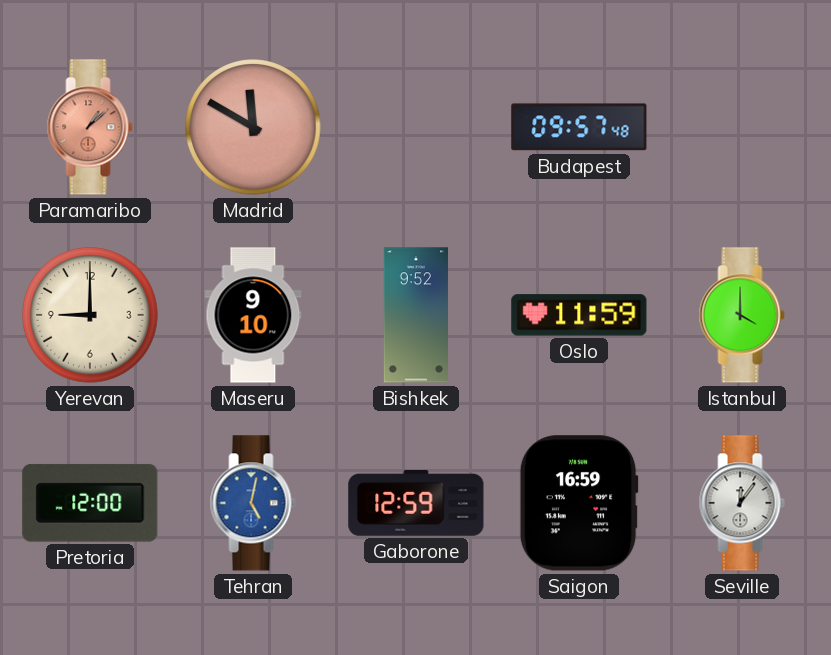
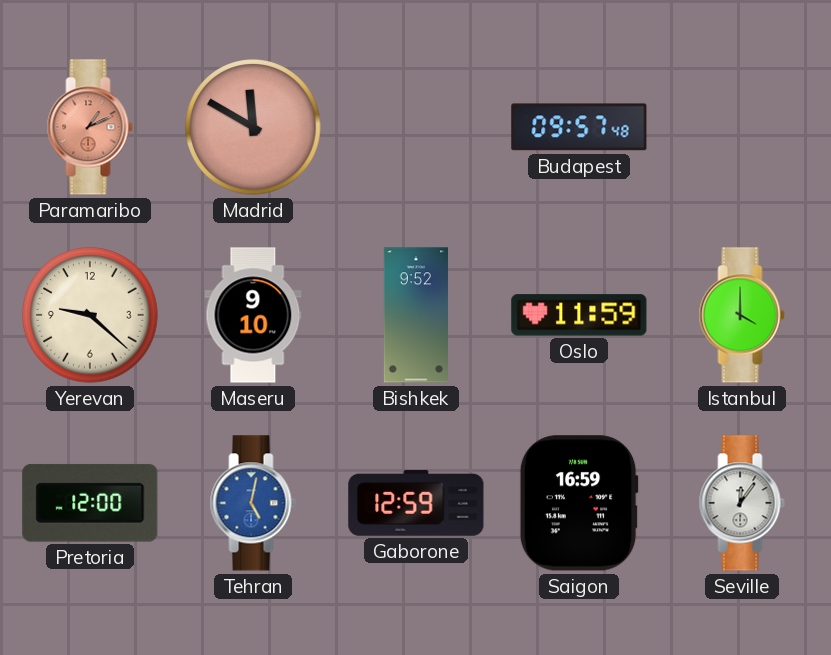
Paramaribo: 1:08 -> 1:11 (90, 127)
Yerevan: 9:00 -> 9:22 (90, 315)
